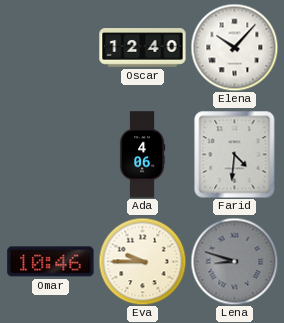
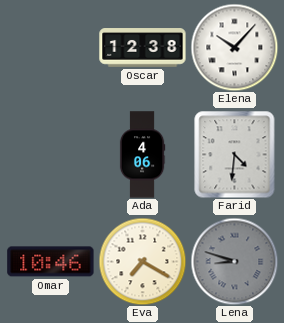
Oscar: 12:40 -> 12:38 (143, 48)
Eva: 9:45 -> 7:20 (142, 261)
